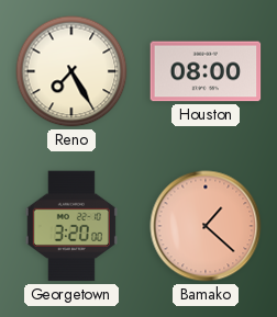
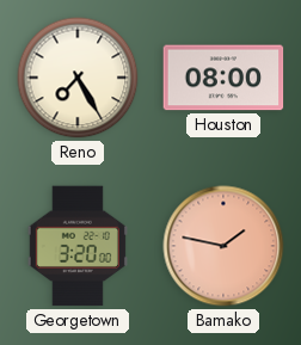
Bamako: 1:22 -> 1:47 (223, 246)
